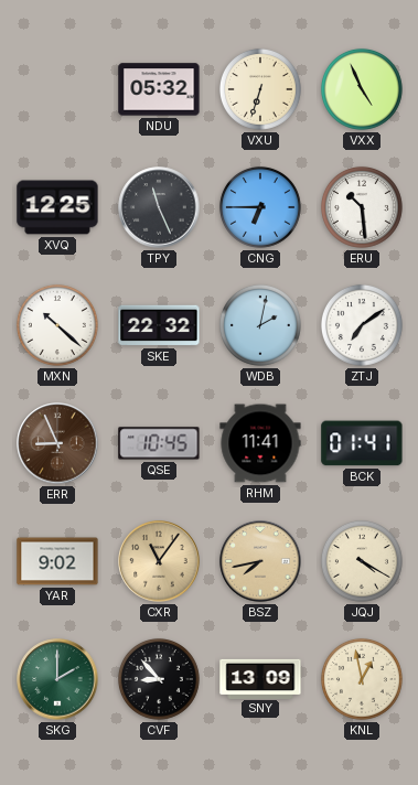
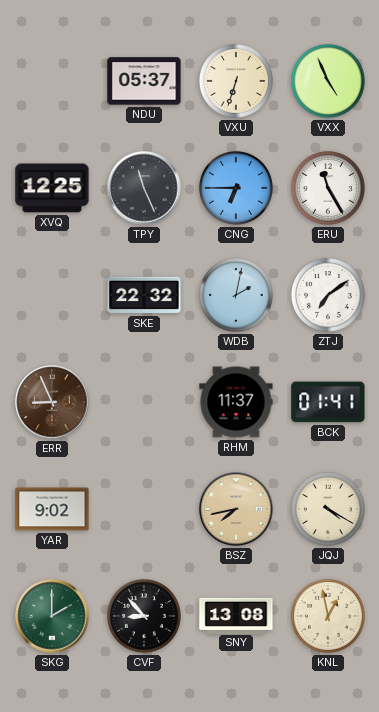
NDU: 05:32 -> 05:37 (144, 81)
ERU: 10:29 -> 11:25 (328, 188)
MXN: 10:22 -> none (57, 325)
QSE: 10:45 -> none (159, 443)
RHM: 11:41 -> 11:37 (236, 402)
CXR: 11:06 -> none (159, 561)
SNY: 13:09 -> 13:08 (236, 615)
